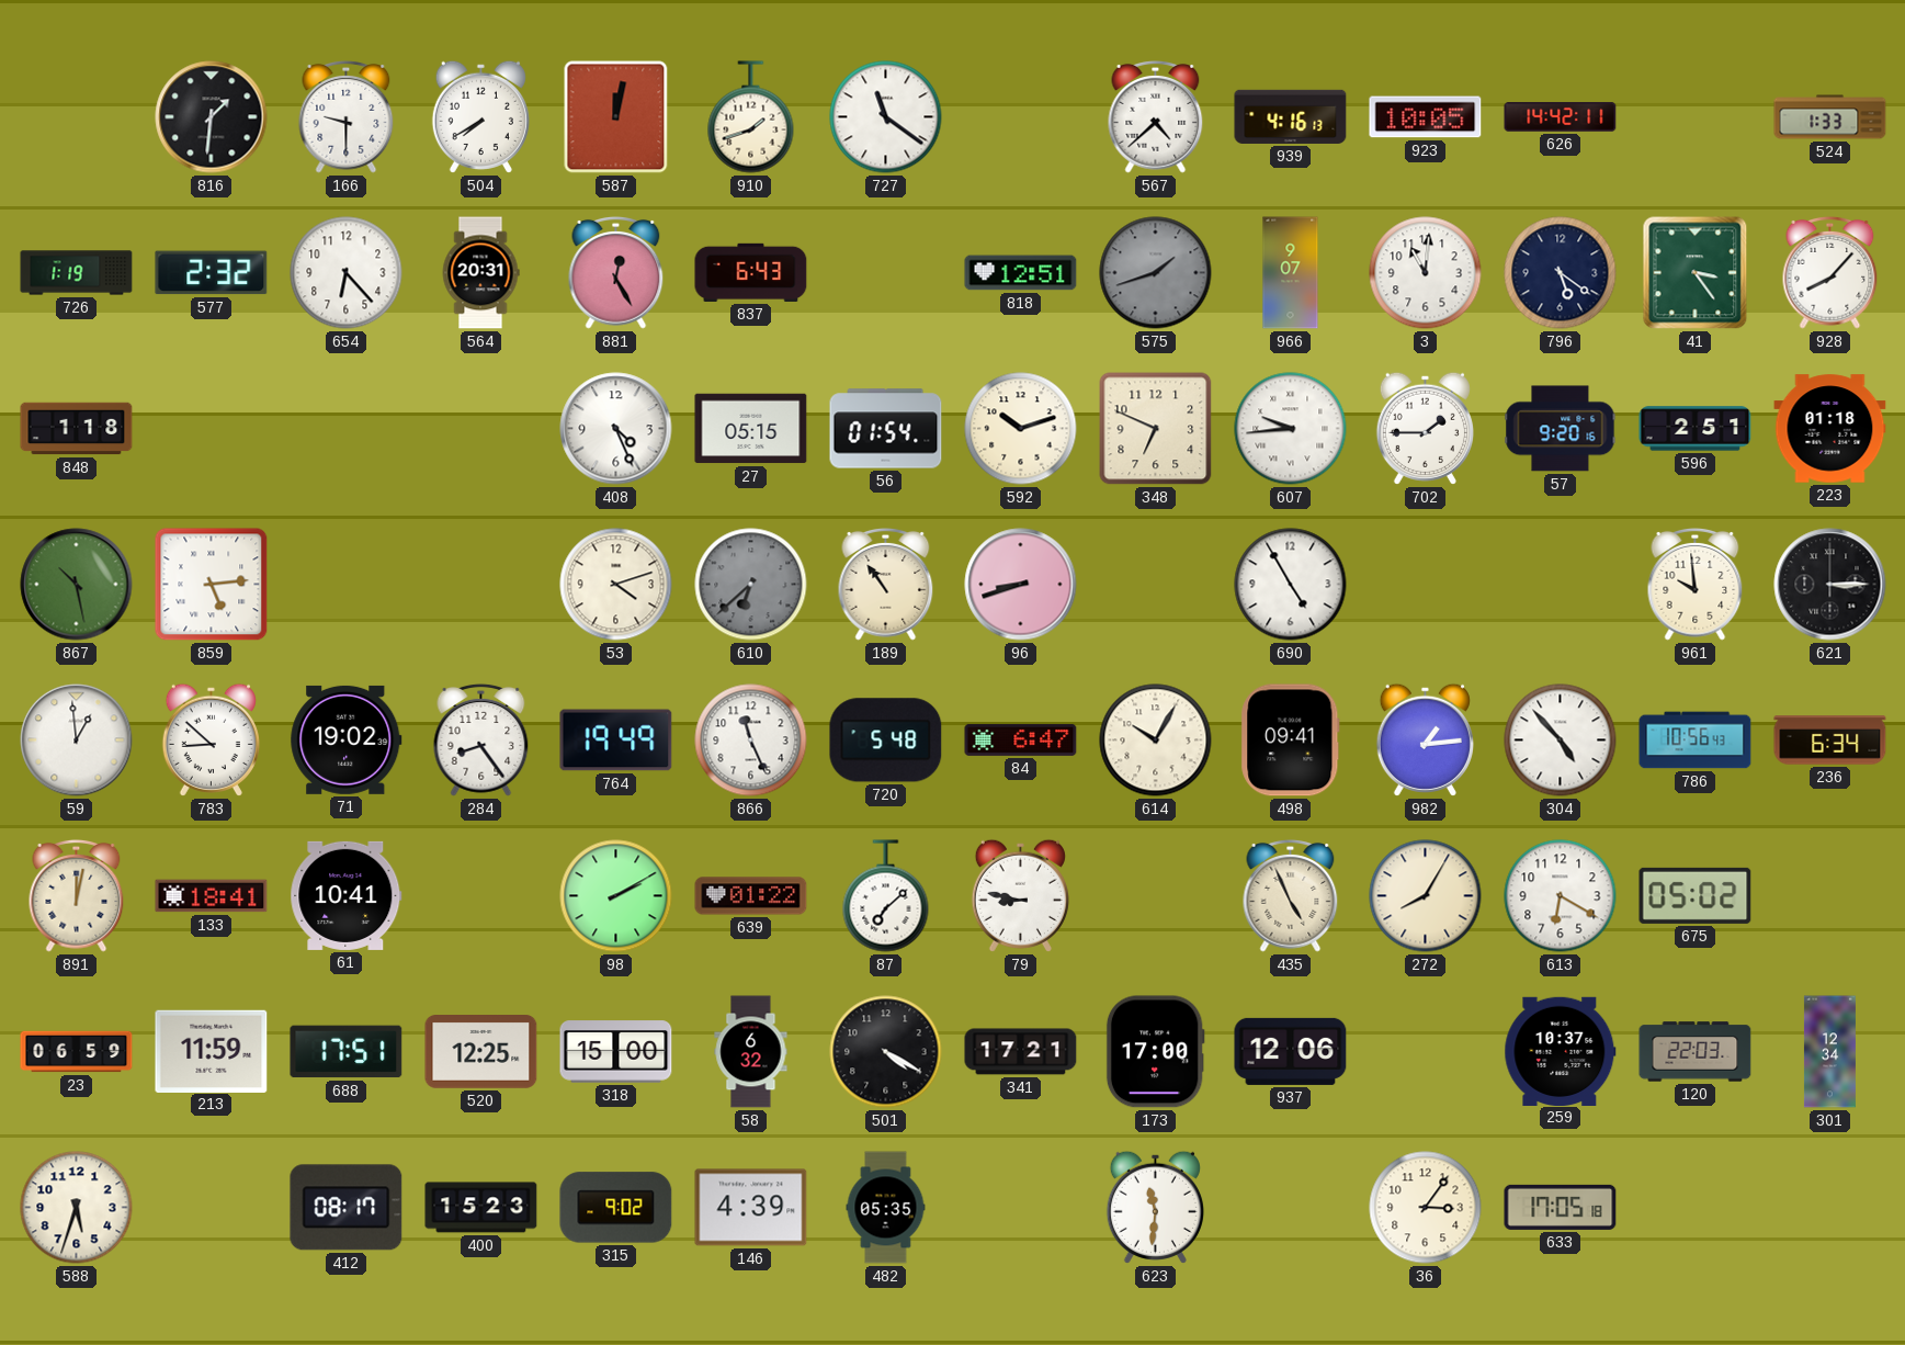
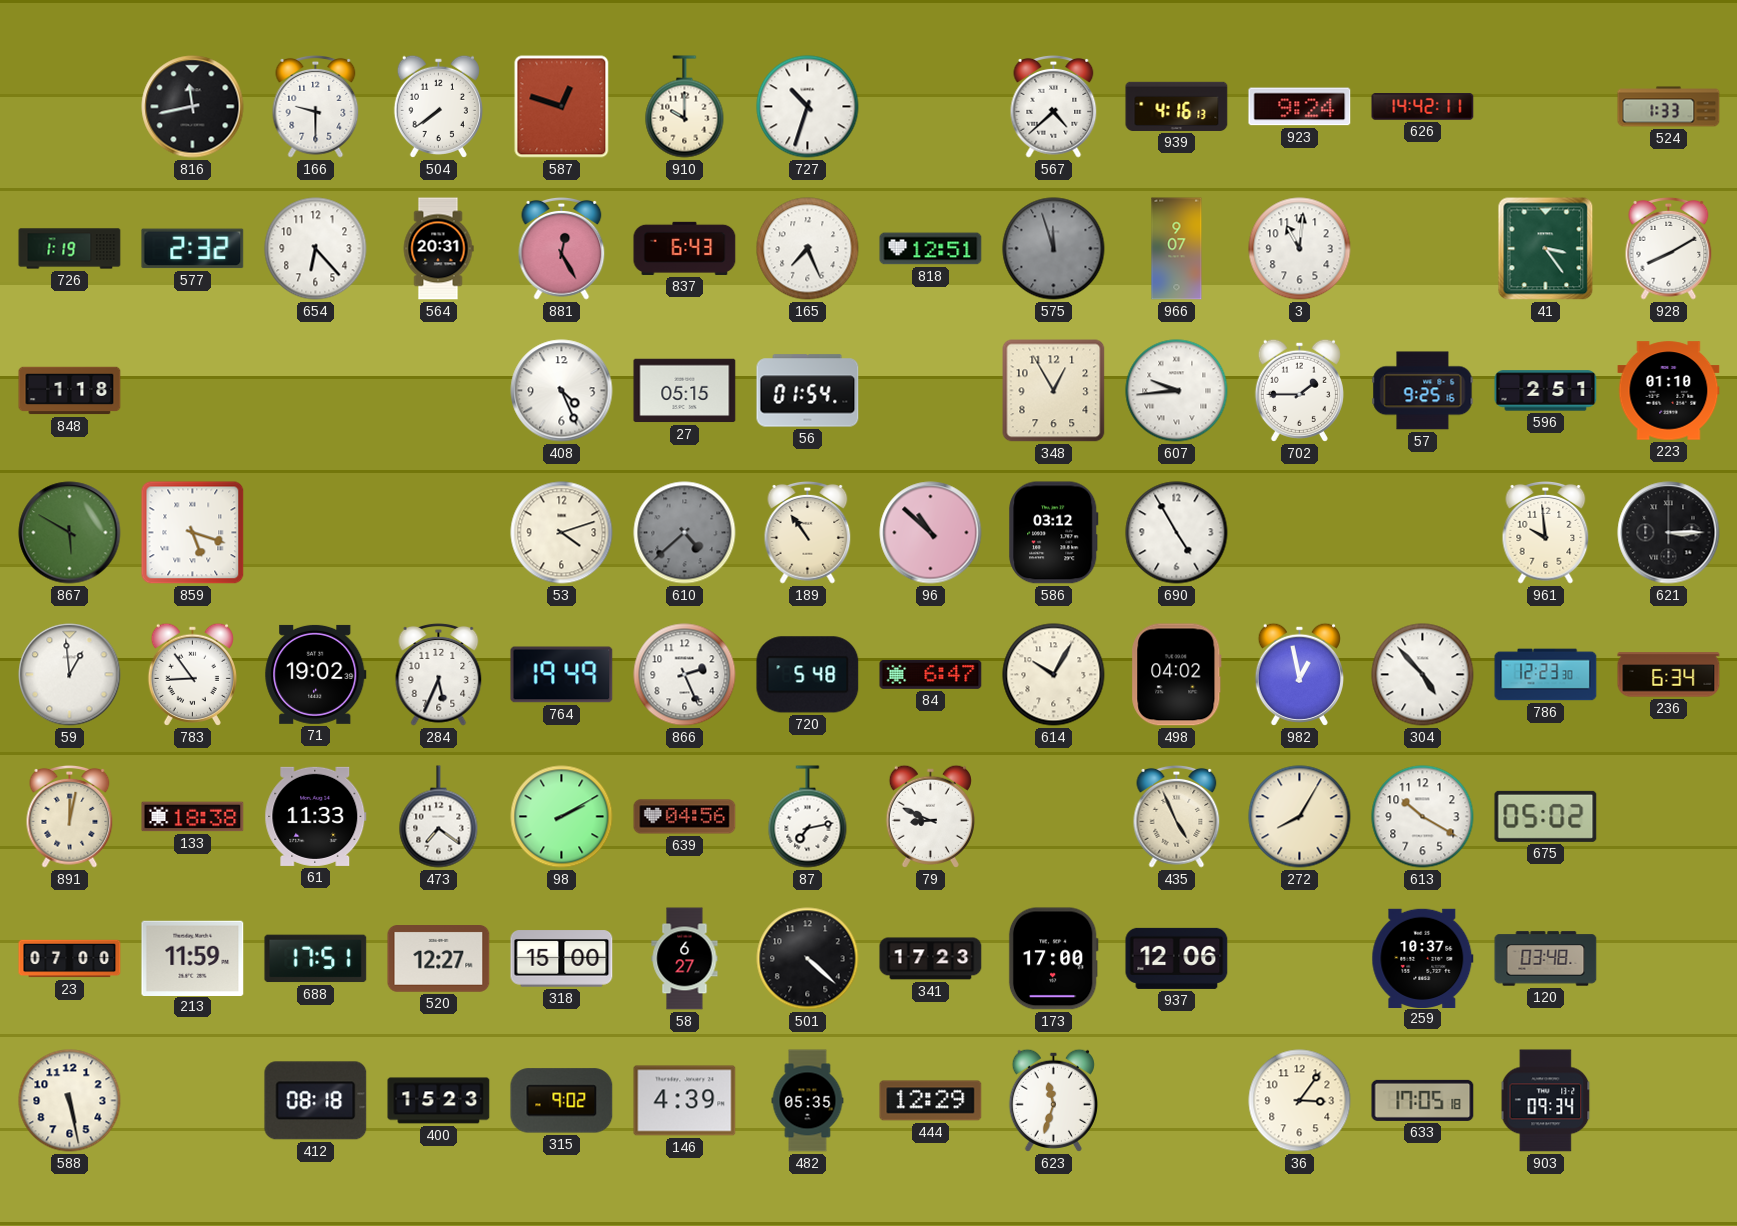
816: 1:31 -> 11:43 (193, 107)
504: 7:40 -> 7:39 (438, 106)
587: 12:02 -> 12:48 (562, 107)
910: 1:42 -> 10:00 (685, 107)
727: 11:21 -> 10:33 (808, 107)
923: 10:05 -> 9:24 (1300, 107)
165: none -> 7:26 (808, 249)
575: 1:42 -> 11:57 (1054, 249)
796: 5:21 -> none (1561, 273)
928: 8:07 -> 8:10 (1669, 249)
592: 10:12 -> none (1021, 429)
348: 6:49 -> 12:55 (1054, 391)
57: 9:20 -> 9:25 (1423, 391)
223: 01:18 -> 01:10 (1669, 391)
867: 10:28 -> 5:50 (70, 533)
859: 5:14 -> 5:18 (193, 533)
610: 6:38 -> 4:38 (685, 533)
96: 8:42 -> 10:52 (931, 533)
586: none -> 03:12 (1054, 533)
783: 8:52 -> 8:54 (192, 674)
284: 8:24 -> 5:34 (439, 675)
866: 11:26 -> 2:26 (685, 675)
498: 09:41 -> 04:02 (1177, 675)
982: 1:14 -> 12:58 (1299, 674)
786: 10:56 -> 12:23 (1546, 675)
133: 18:41 -> 18:38 (193, 817)
61: 10:41 -> 11:33 (316, 816)
473: none -> 7:21 (439, 817)
639: 01:22 -> 04:56 (685, 817)
87: 7:08 -> 7:13 (808, 817)
79: 8:47 -> 8:49 (930, 816)
613: 6:20 -> 10:20 (1423, 817)
23: 06:59 -> 07:00 (70, 959)
520: 12:25 -> 12:27 (439, 959)
58: 6:32 -> 6:27 (685, 959)
501: 4:20 -> 4:22 (808, 959)
341: 17:21 -> 17:23 (931, 959)
120: 22:03 -> 03:48 (1546, 959)
301: 12:34 -> none (1829, 1052)
588: 5:33 -> 5:28 (70, 1101)
412: 08:17 -> 08:18 (316, 1101)
444: none -> 12:29 (931, 1101)
623: 11:31 -> 11:33 (1053, 1100)
903: none -> 09:34 (1546, 1101)
